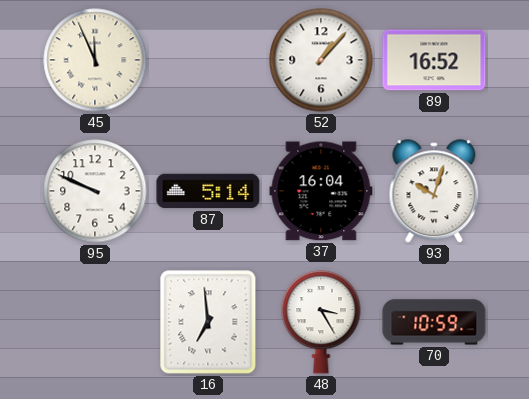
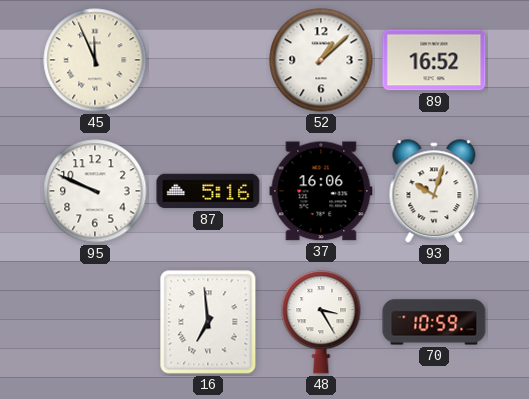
52: 1:07 -> 1:08 (321, 60)
87: 5:14 -> 5:16 (208, 191)
37: 16:04 -> 16:06 (321, 191)
